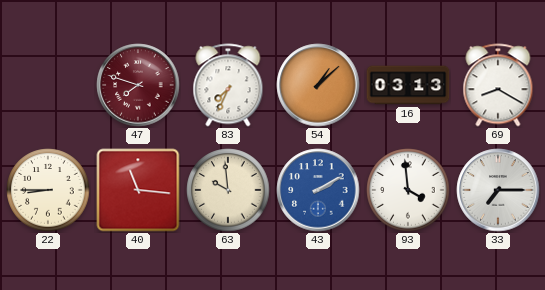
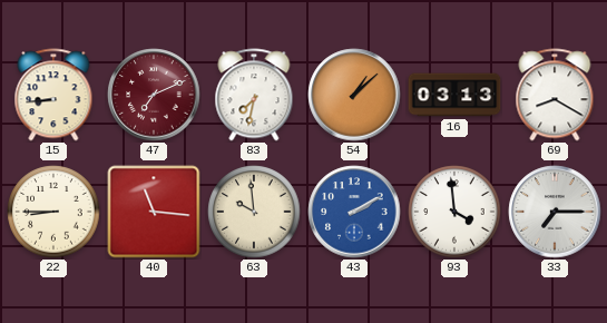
15: none -> 8:44 (53, 95)
47: 7:48 -> 7:11 (154, 95)
83: 7:34 -> 7:32 (254, 95)
